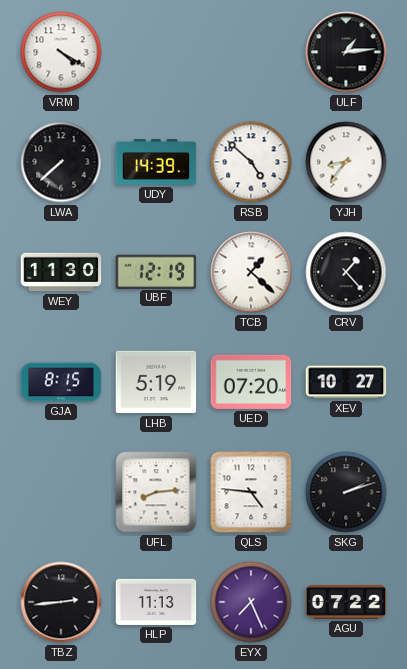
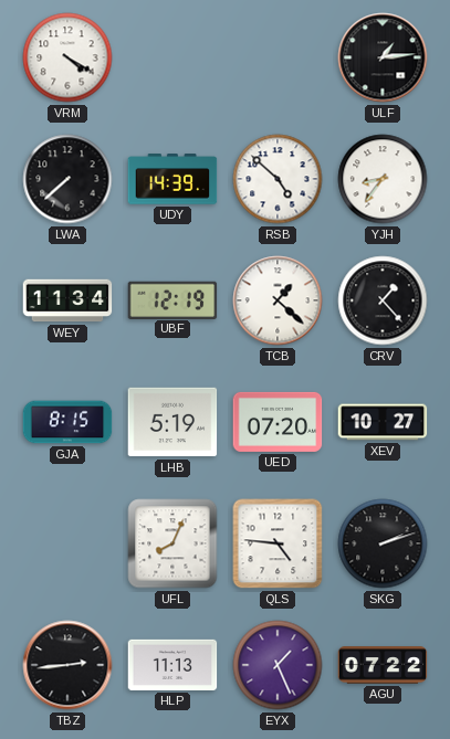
WEY: 11:30 -> 11:34 (67, 300)
UFL: 8:14 -> 8:04 (172, 543)
EYX: 7:26 -> 1:26 (278, 665)
